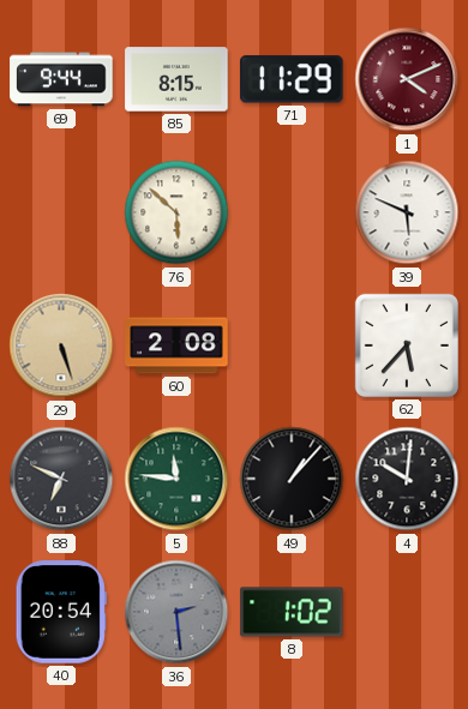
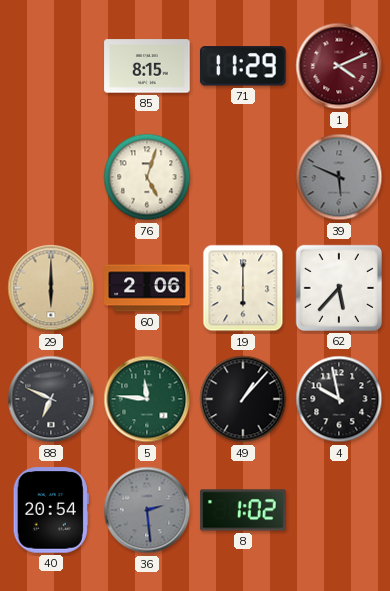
69: 9:44 -> none (61, 79)
76: 5:52 -> 5:03 (147, 177)
39 dial: white -> grey (339, 177)
29: 5:27 -> 6:00 (51, 288)
60: 2:08 -> 2:06 (147, 288)
19: none -> 6:00 (243, 288)
4: 10:01 -> 9:58 (339, 399)
